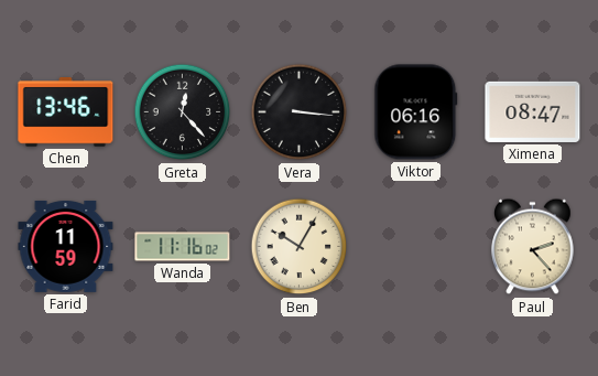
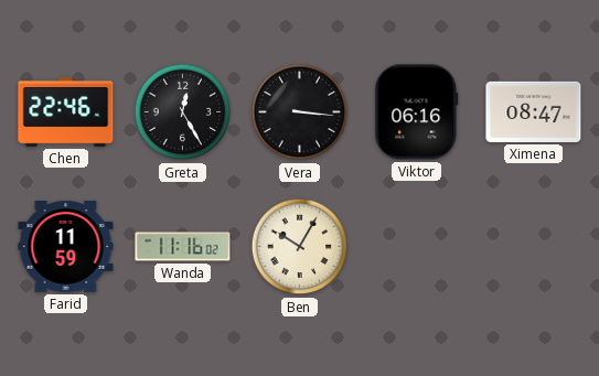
Chen: 13:46 -> 22:46 (66, 112)
Greta: 12:23 -> 12:25 (183, 112)
Paul: 2:23 -> none (533, 247)
